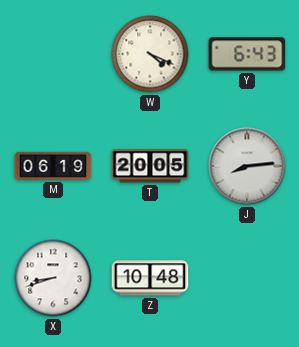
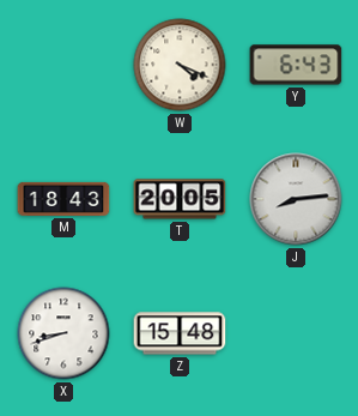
M: 06:19 -> 18:43 (63, 199)
Z: 10:48 -> 15:48 (180, 333)
